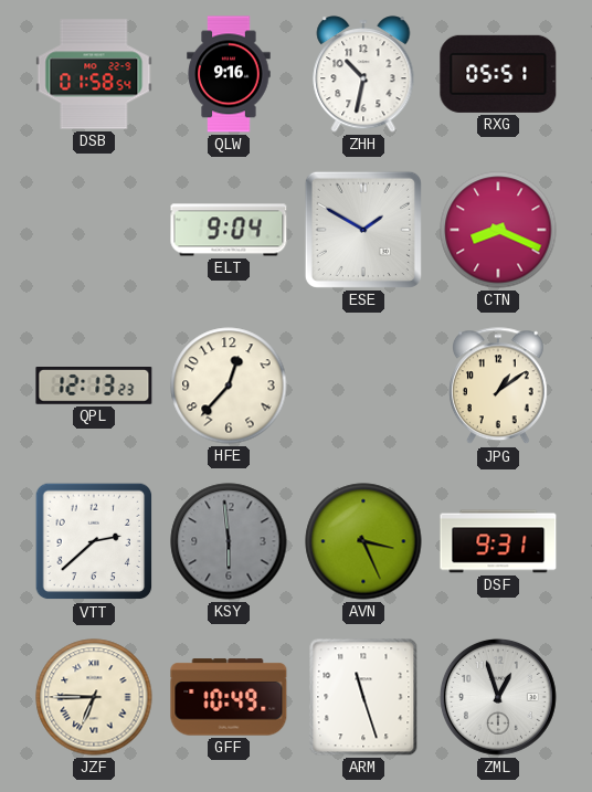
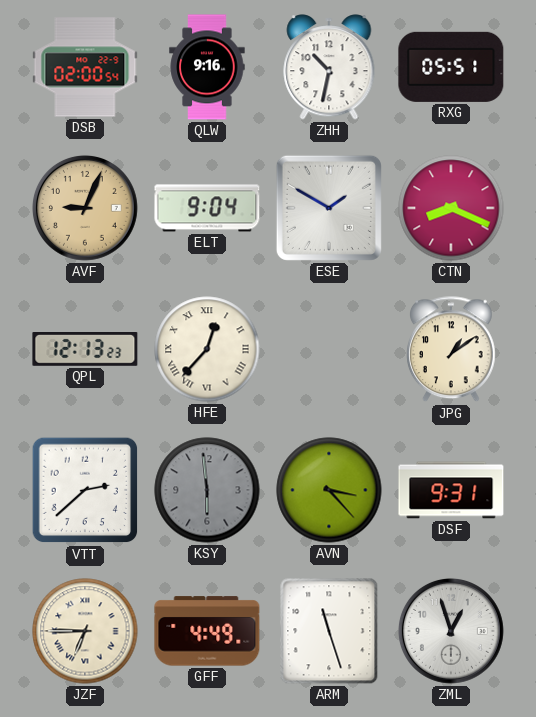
DSB: 01:58 -> 02:00 (85, 67)
AVF: none -> 9:04 (85, 208)
HFE numerals: Arabic -> Roman (207, 349)
AVN: 3:26 -> 3:23 (329, 490)
GFF: 10:49 -> 4:49 (207, 631)
